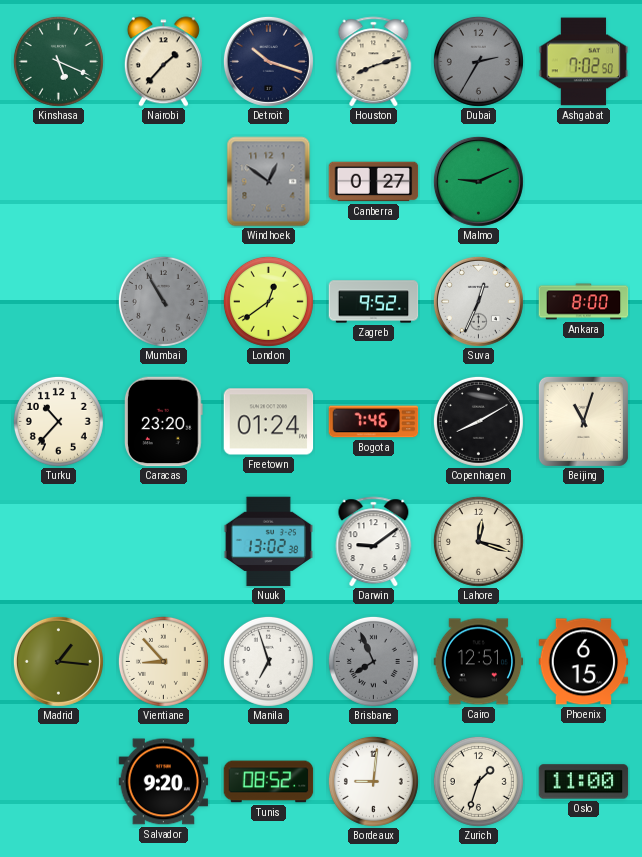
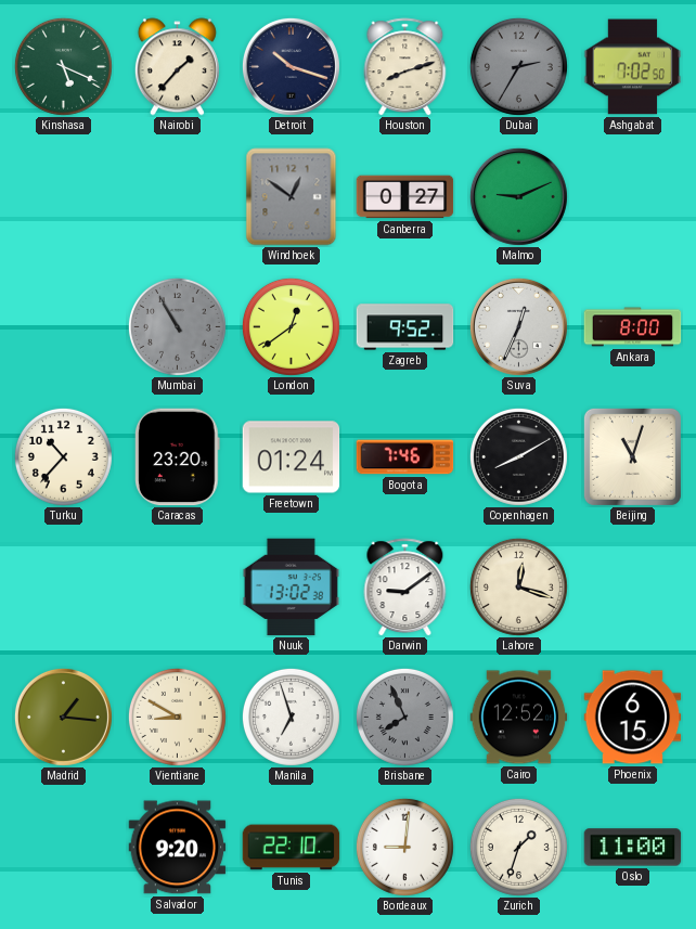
Vientiane: 8:53 -> 8:50 (177, 717)
Cairo: 12:51 -> 12:52 (519, 718)
Tunis: 08:52 -> 22:10 (292, 848)
